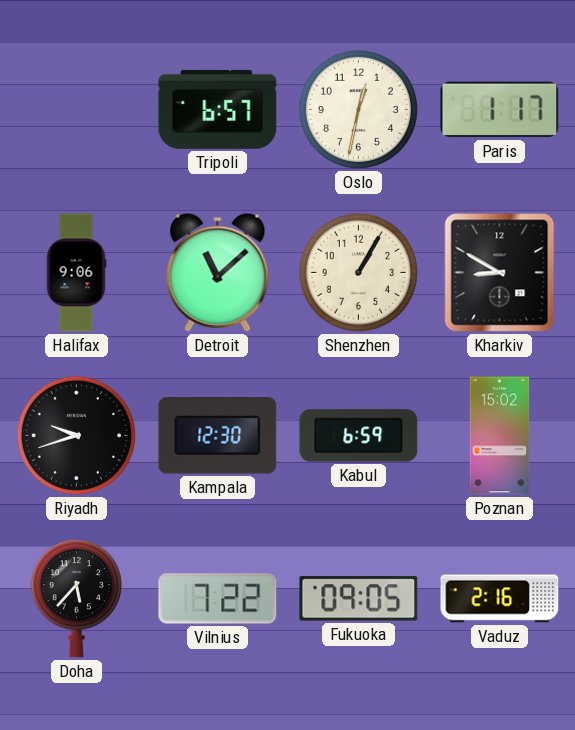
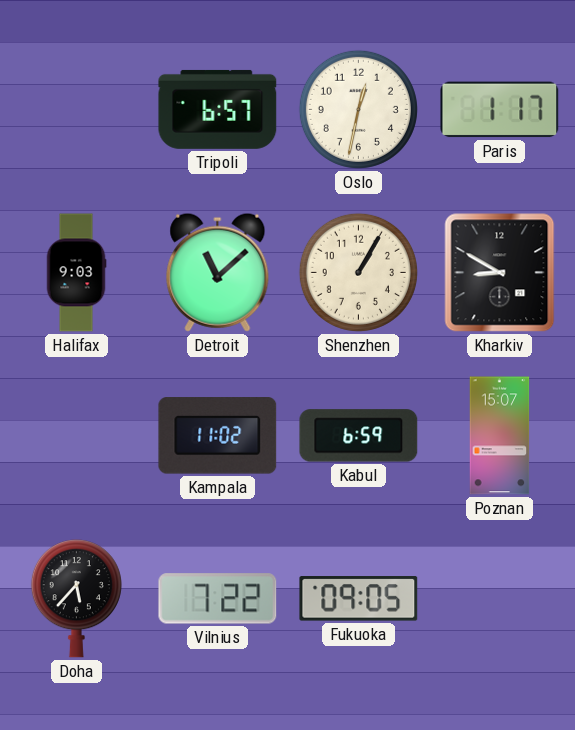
Halifax: 9:06 -> 9:03 (76, 273)
Riyadh: 9:42 -> none (76, 435)
Kampala: 12:30 -> 11:02 (218, 436)
Poznan: 15:02 -> 15:07 (500, 436)
Vaduz: 2:16 -> none (500, 599)
